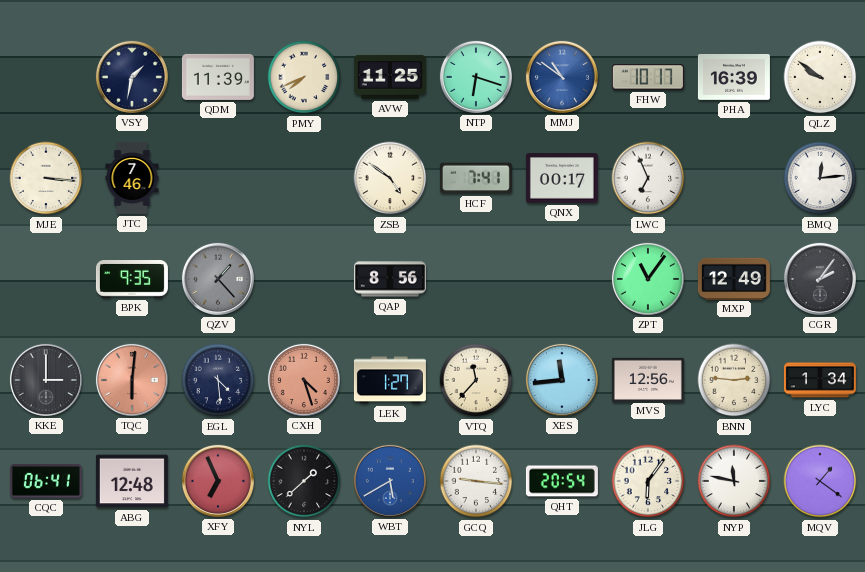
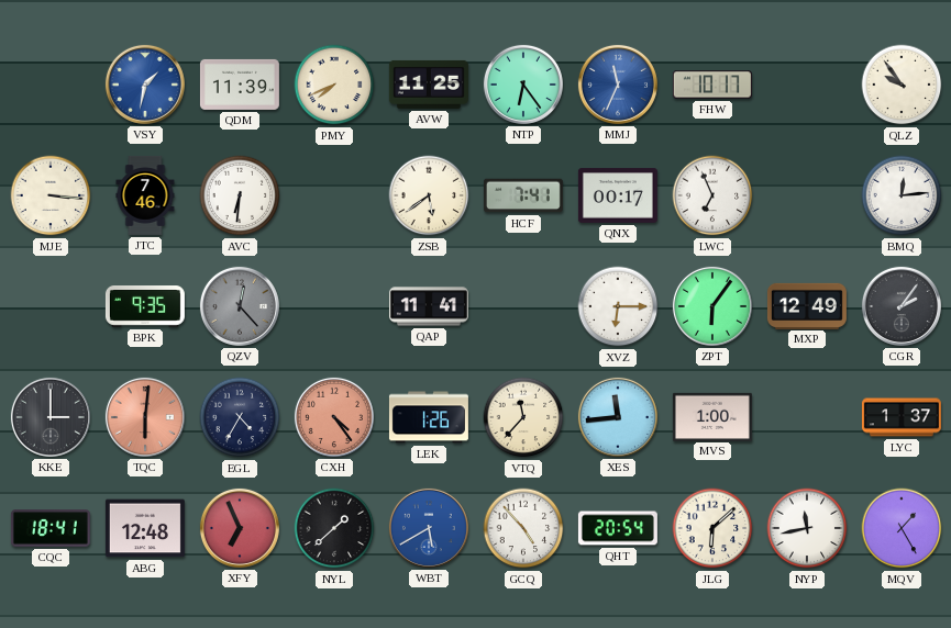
VSY dial: navy -> blue (145, 85)
NTP: 6:18 -> 6:24 (523, 85)
MMJ: 10:51 -> 11:34 (618, 85)
PHA: 16:39 -> none (734, 78)
QLZ: 9:51 -> 9:54 (902, 85)
AVC: none -> 6:31 (240, 195)
ZSB: 4:51 -> 5:39 (429, 195)
QZV: 1:23 -> 12:23 (240, 306)
QAP: 8:56 -> 11:41 (429, 306)
XVZ: none -> 6:15 (618, 306)
ZPT: 11:06 -> 6:06 (712, 306)
EGL: 4:29 -> 4:35 (240, 417)
CXH: 4:27 -> 4:24 (334, 417)
LEK: 1:27 -> 1:26 (429, 417)
MVS: 12:56 -> 1:00 (712, 416)
BNN: 2:46 -> none (734, 380)
LYC: 1:34 -> 1:37 (902, 417)
CQC: 06:41 -> 18:41 (51, 528)
GCQ: 9:16 -> 4:53 (523, 528)
JLG: 6:06 -> 6:08 (712, 528)
NYP: 11:47 -> 11:43 (807, 528)
MQV: 1:21 -> 1:25 (902, 528)
